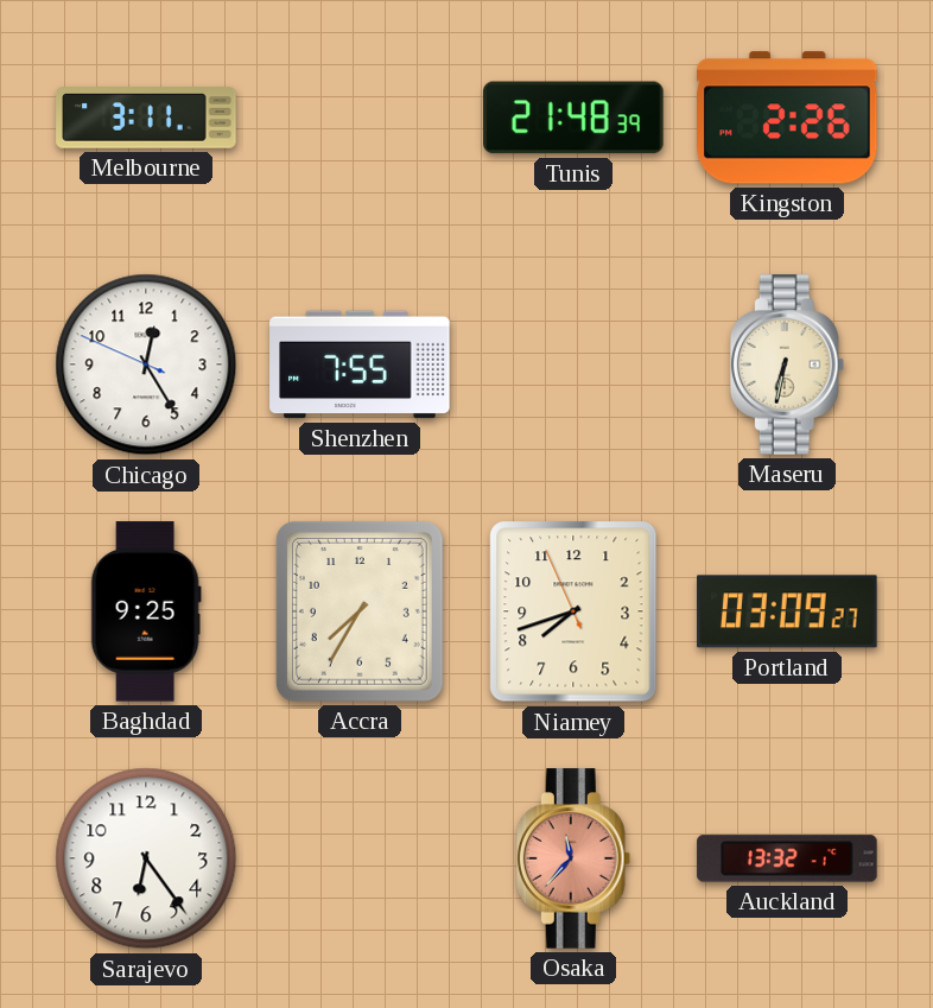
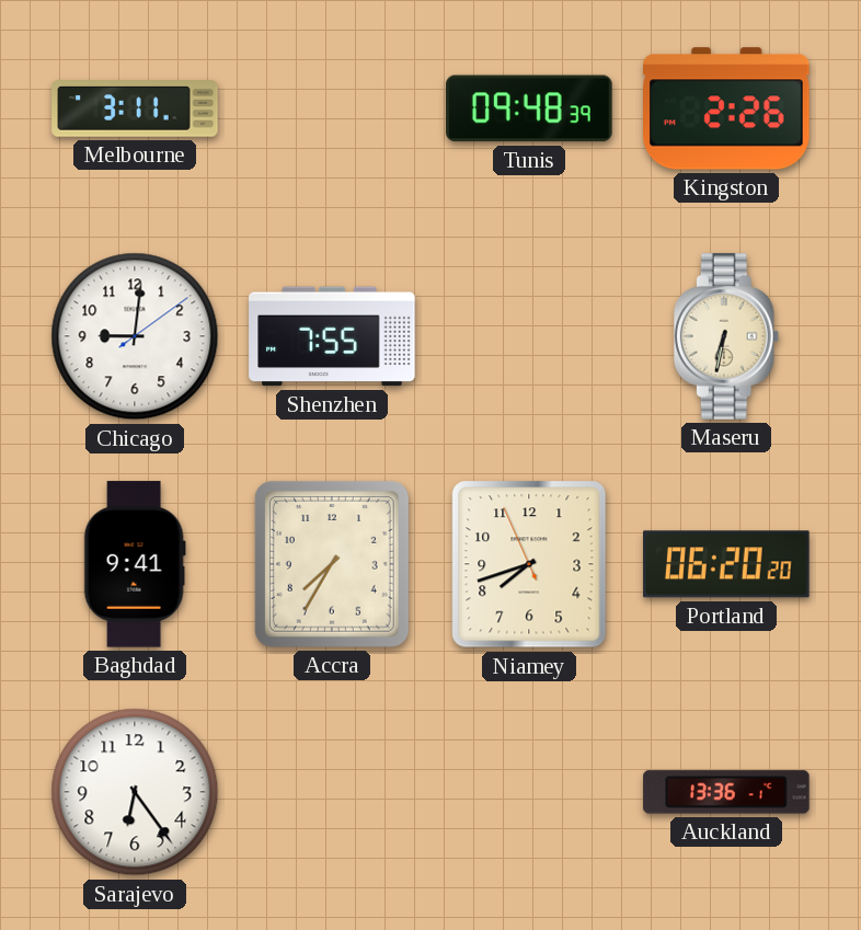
Tunis: 21:48 -> 09:48 (529, 108)
Chicago: 12:24 -> 9:01 (135, 336)
Baghdad: 9:25 -> 9:41 (135, 564)
Portland: 03:09 -> 06:20 (726, 564)
Osaka: 11:37 -> none (573, 858)
Auckland: 13:32 -> 13:36 (726, 792)
